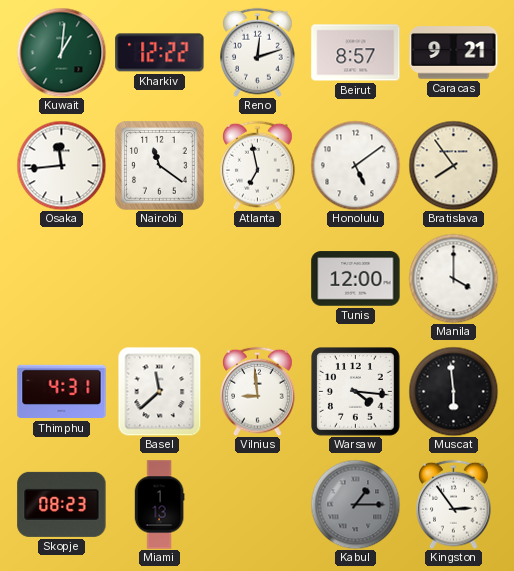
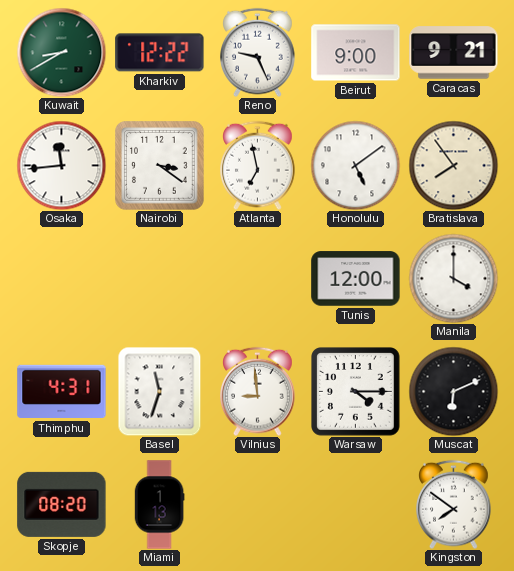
Kuwait: 1:01 -> 8:40 (61, 52)
Reno: 12:12 -> 9:26 (258, 52)
Beirut: 8:57 -> 9:00 (356, 53)
Nairobi: 11:21 -> 3:21 (160, 166)
Basel: 11:38 -> 11:33 (160, 391)
Warsaw: 4:16 -> 4:15 (356, 392)
Muscat: 5:59 -> 6:11 (453, 391)
Skopje: 08:23 -> 08:20 (62, 504)
Kabul: 1:15 -> none (355, 504)
Kingston: 2:54 -> 7:51 (454, 504)
